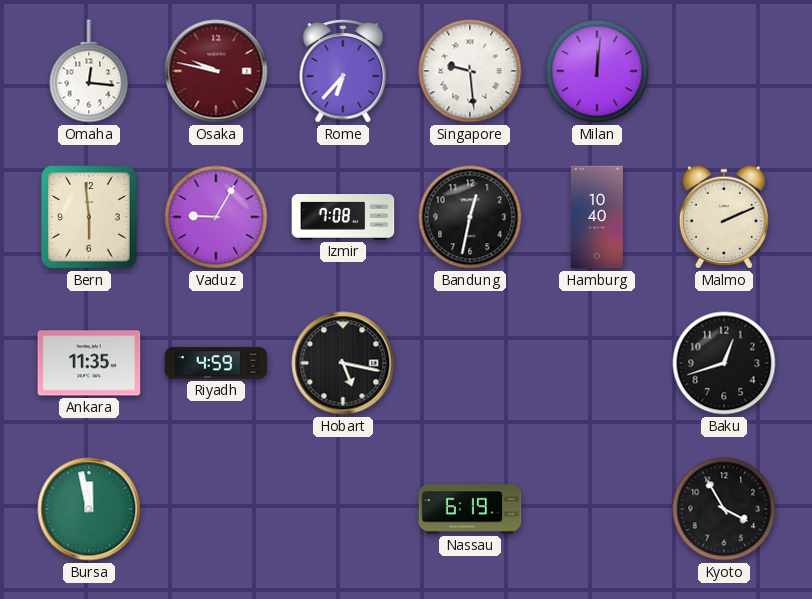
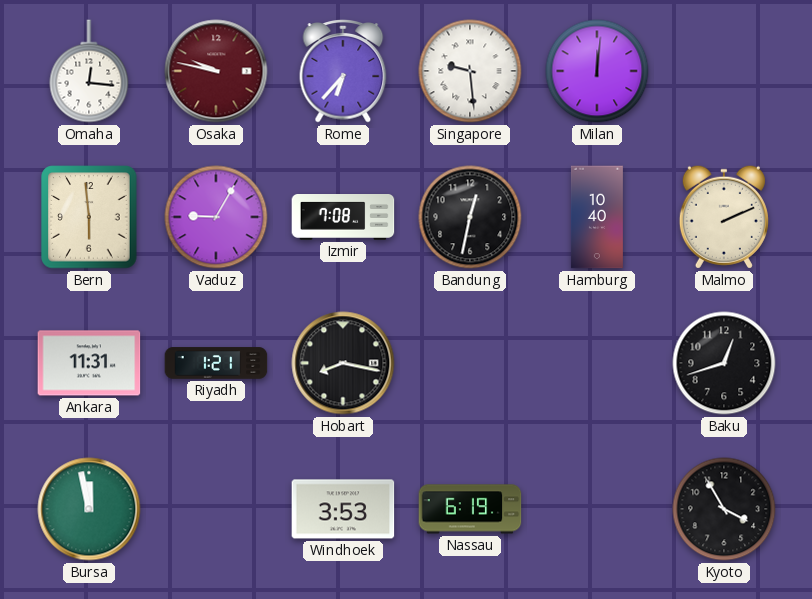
Ankara: 11:35 -> 11:31 (89, 363)
Riyadh: 4:59 -> 1:21 (216, 363)
Hobart: 5:17 -> 8:17 (343, 363)
Windhoek: none -> 3:53 (343, 509)
